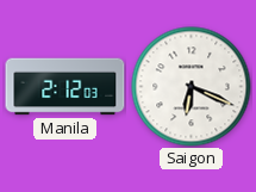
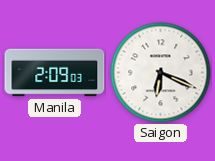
Manila: 2:12 -> 2:09 (55, 73)
